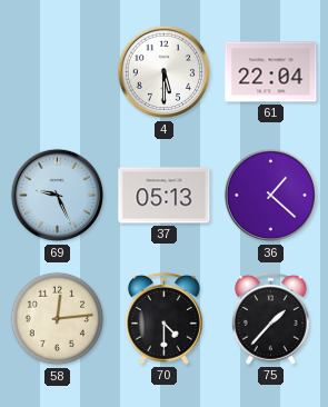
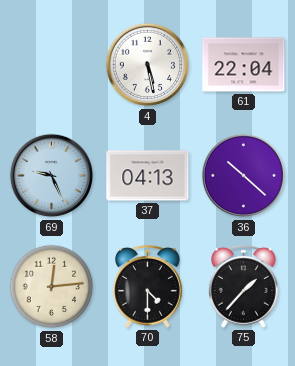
4: 5:30 -> 5:28 (148, 65)
37: 05:13 -> 04:13 (148, 176)
36: 1:22 -> 10:22 (244, 176)
